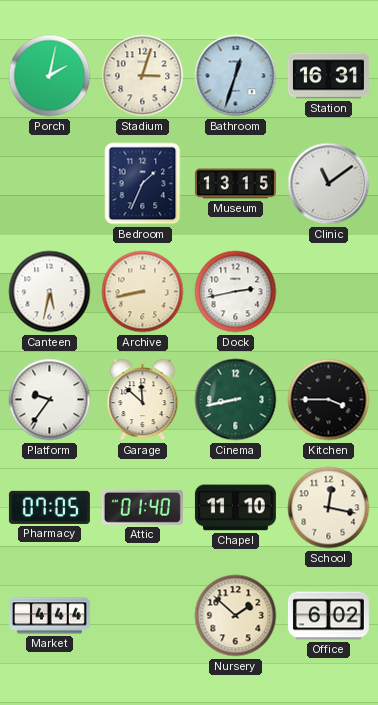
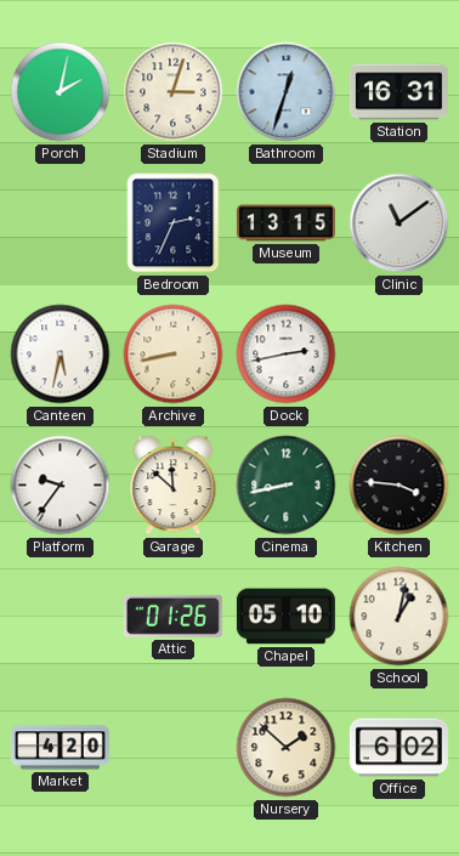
Bedroom: 1:34 -> 2:34 (174, 223)
Kitchen: 3:45 -> 3:46 (399, 486)
Pharmacy: 07:05 -> none (49, 507)
Attic: 01:40 -> 01:26 (172, 616)
Chapel: 11:10 -> 05:10 (285, 617)
School: 12:17 -> 1:02 (399, 617)
Market: 4:44 -> 4:20 (59, 748)
